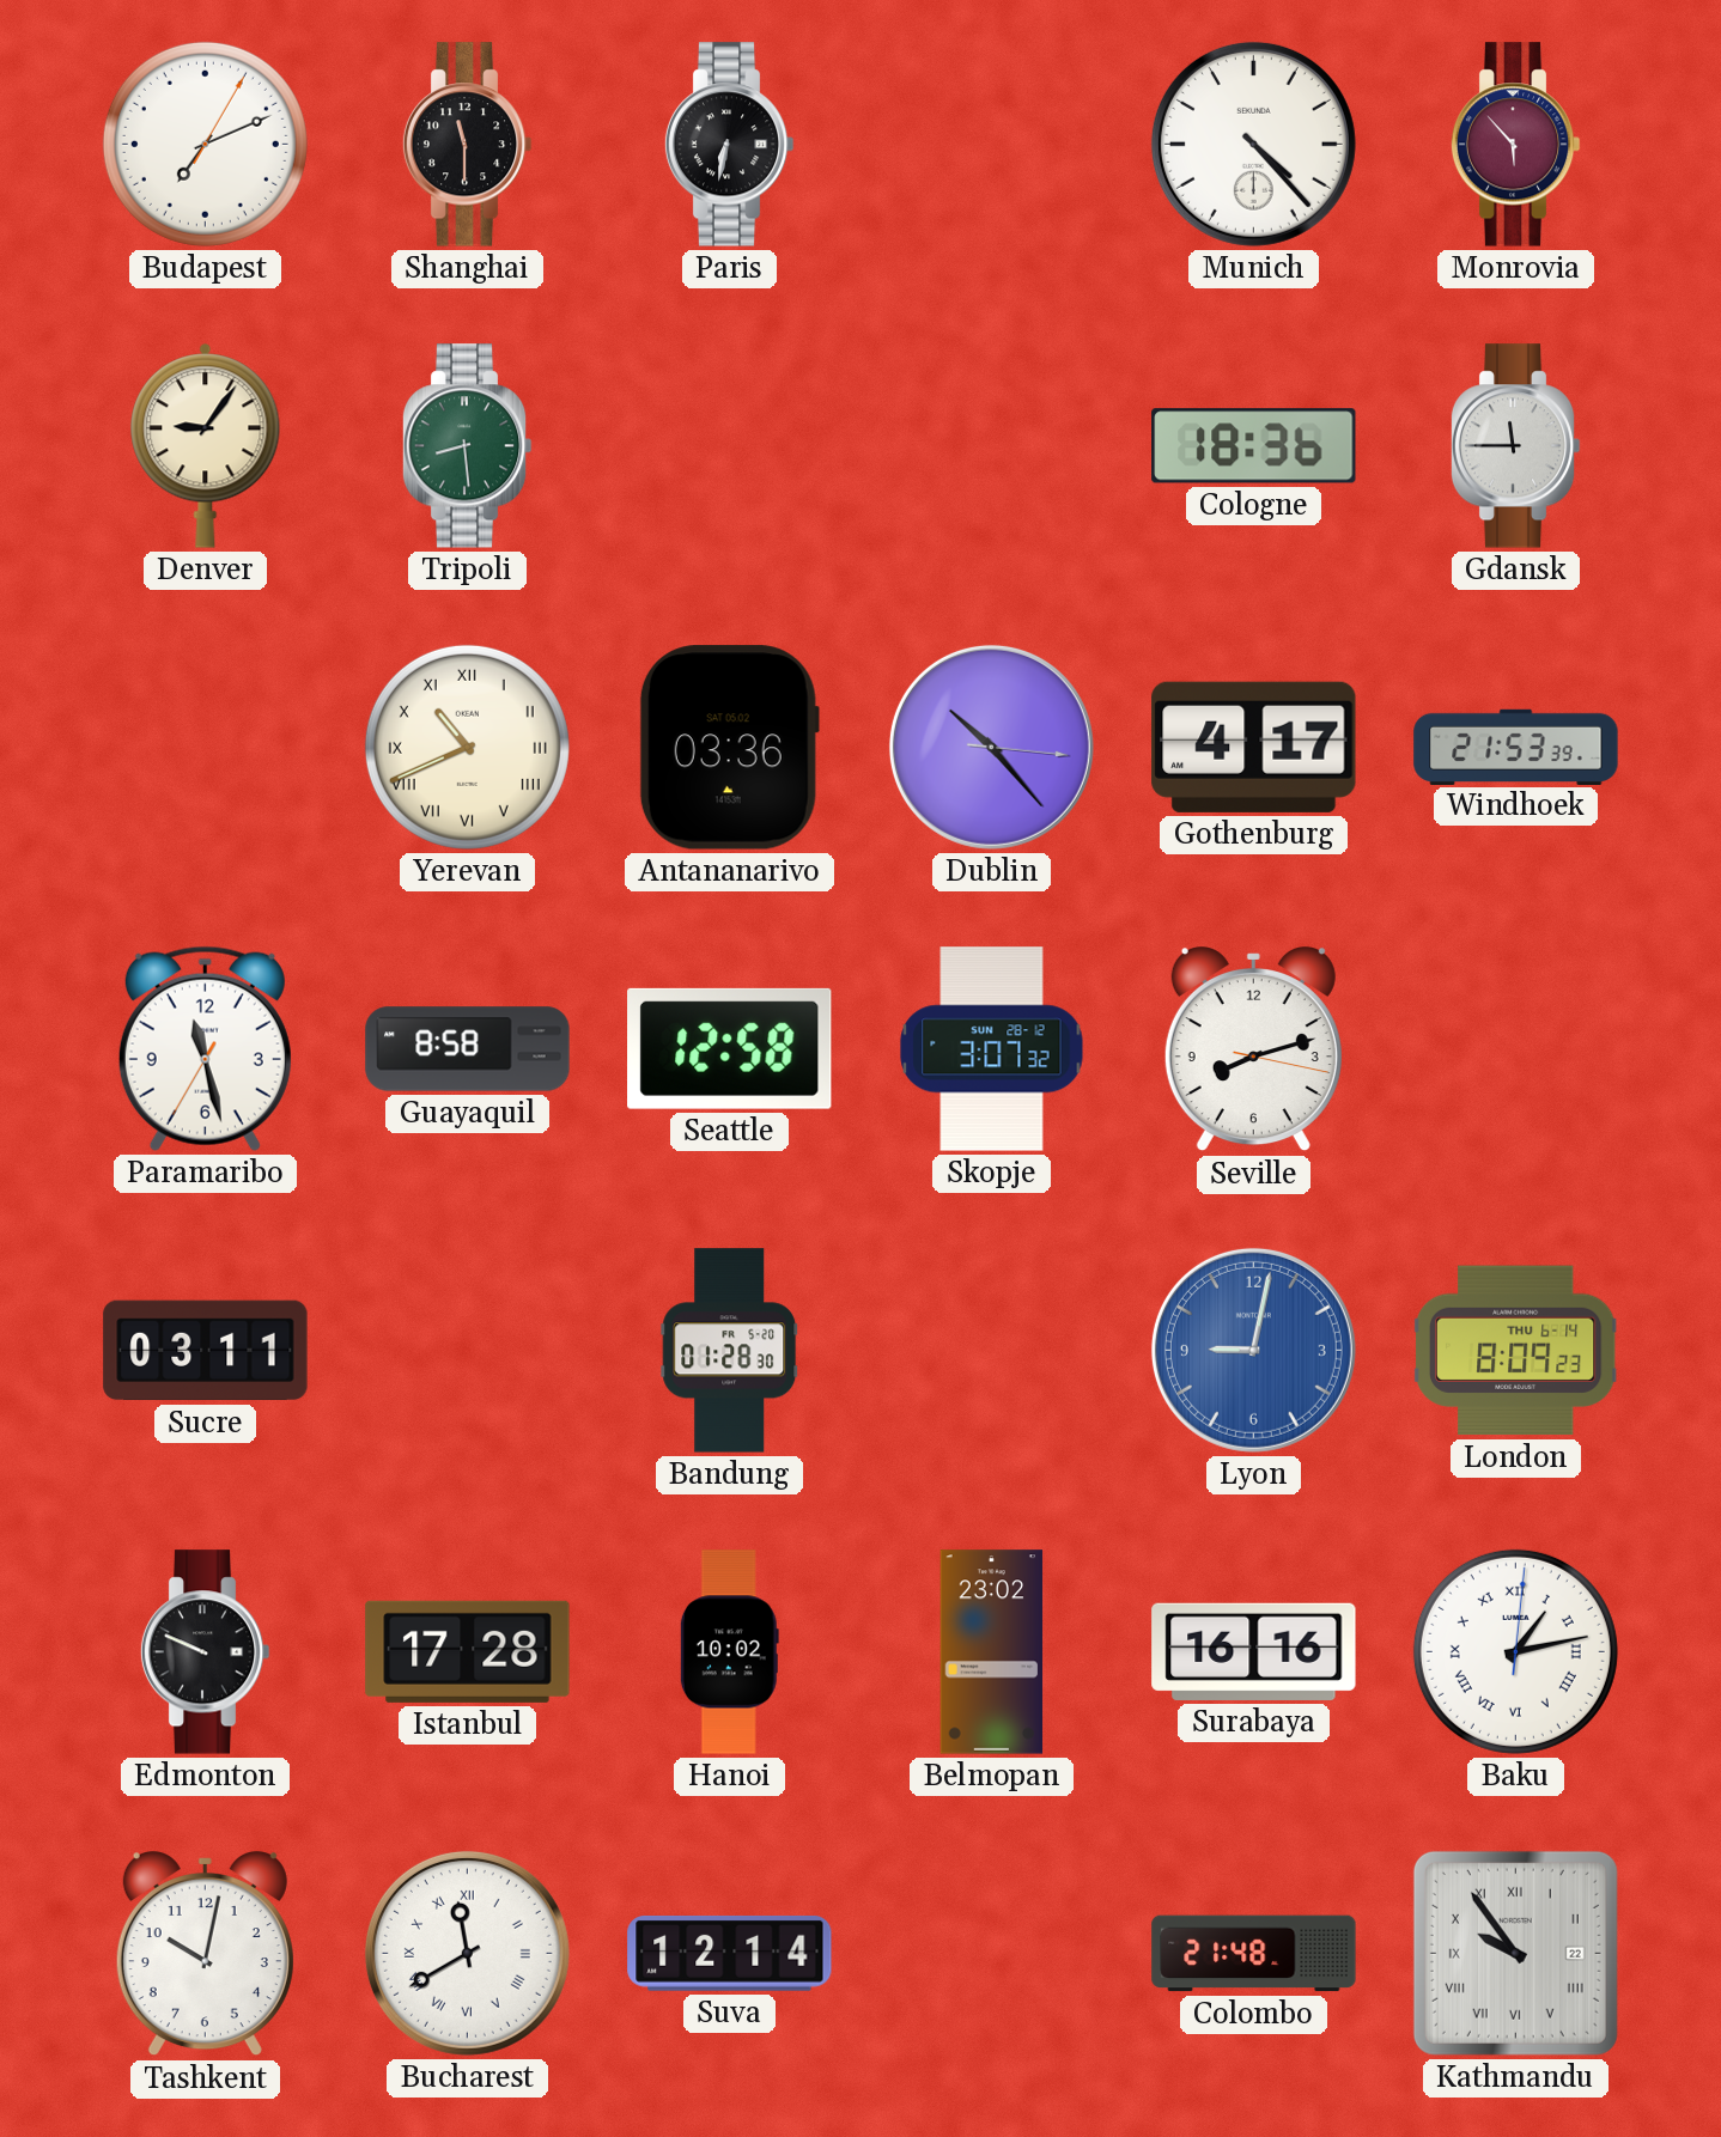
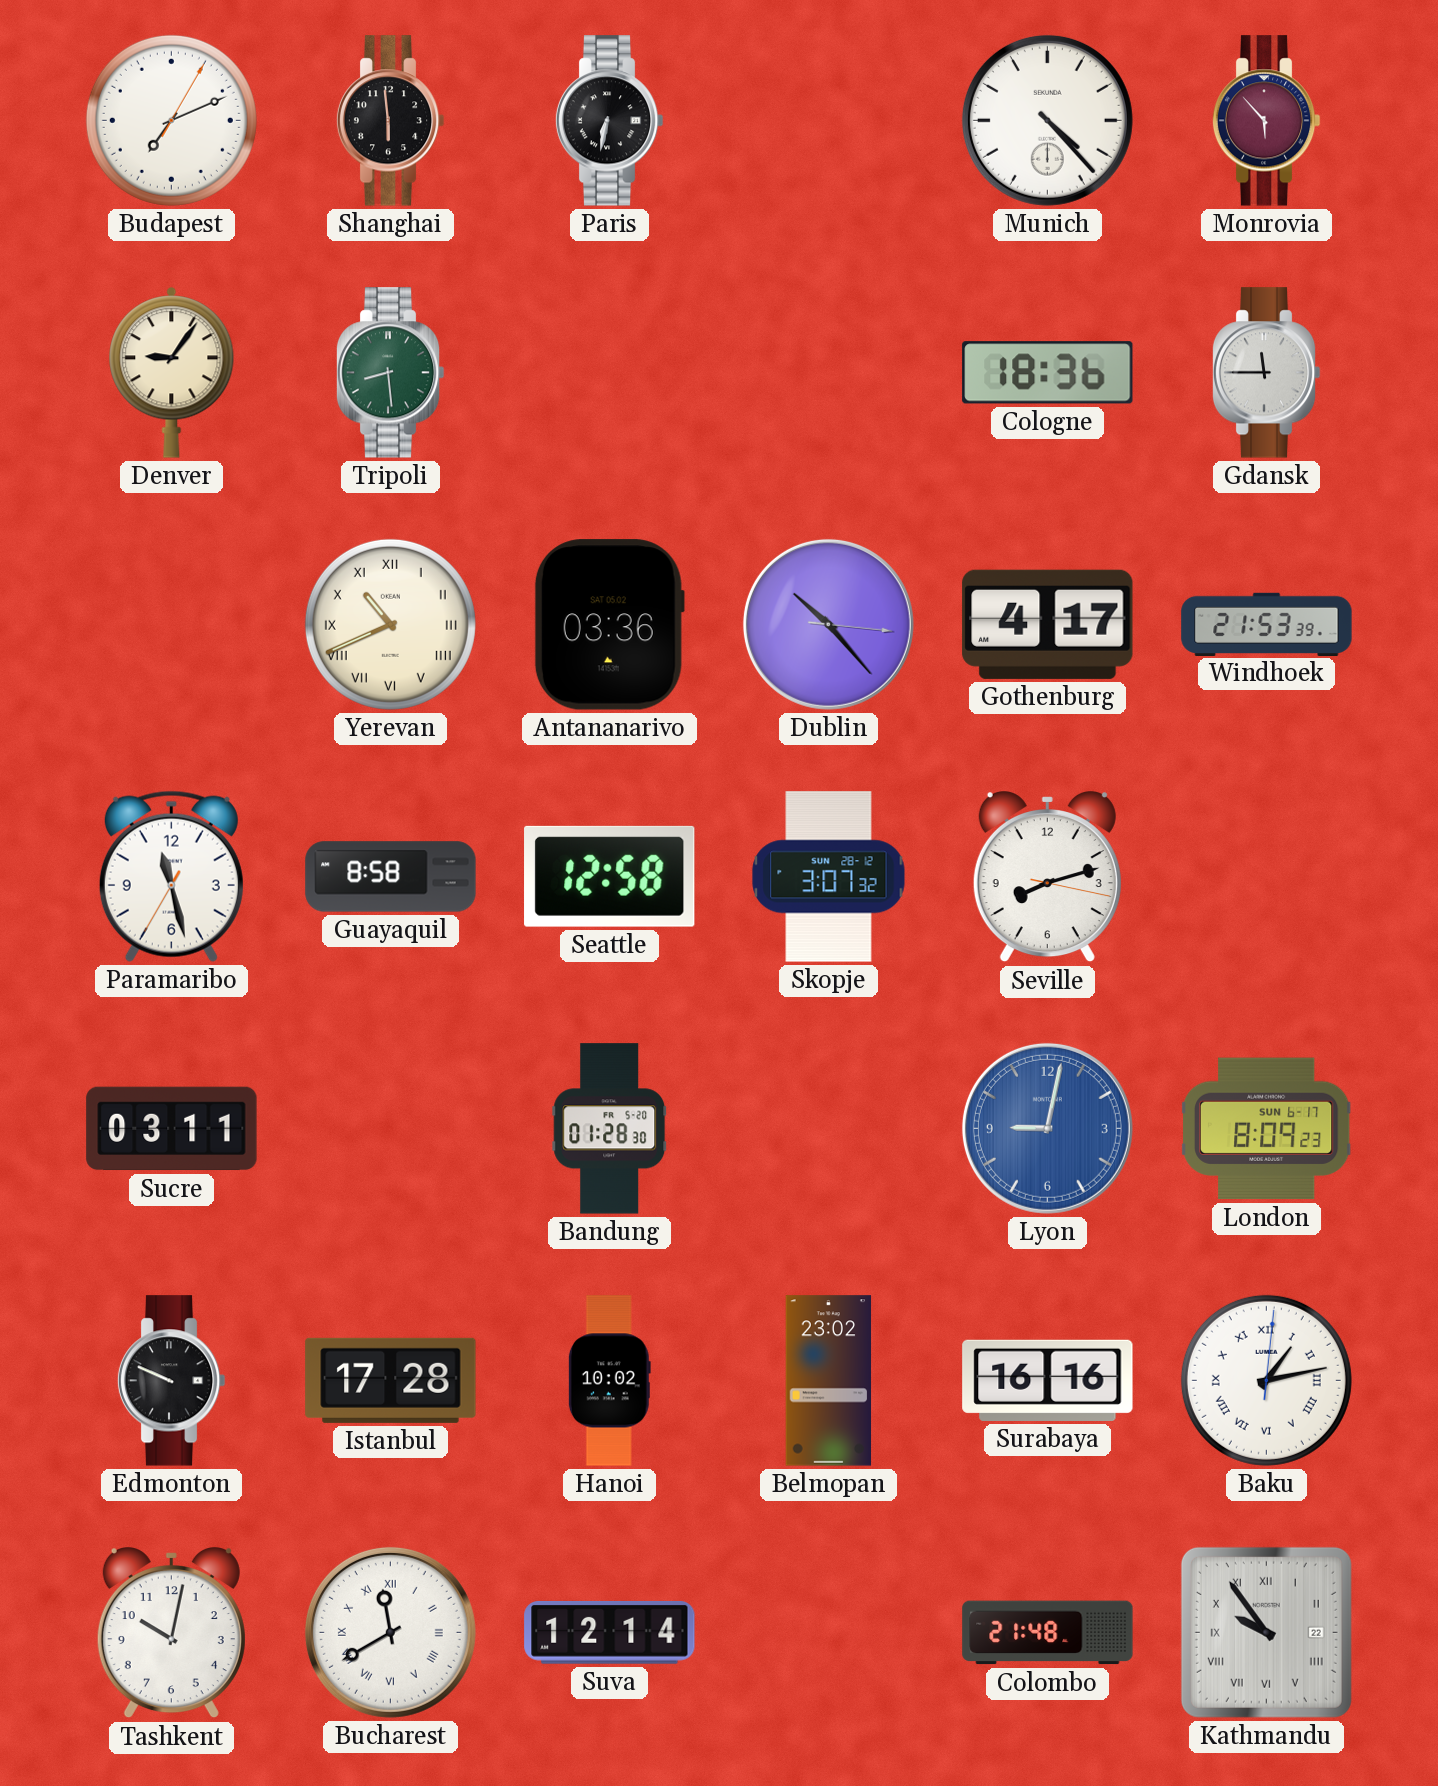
Shanghai: 11:30 -> 5:59 (390, 121)
London date: THU 6-14 -> SUN 6-17 (1267, 1129)
